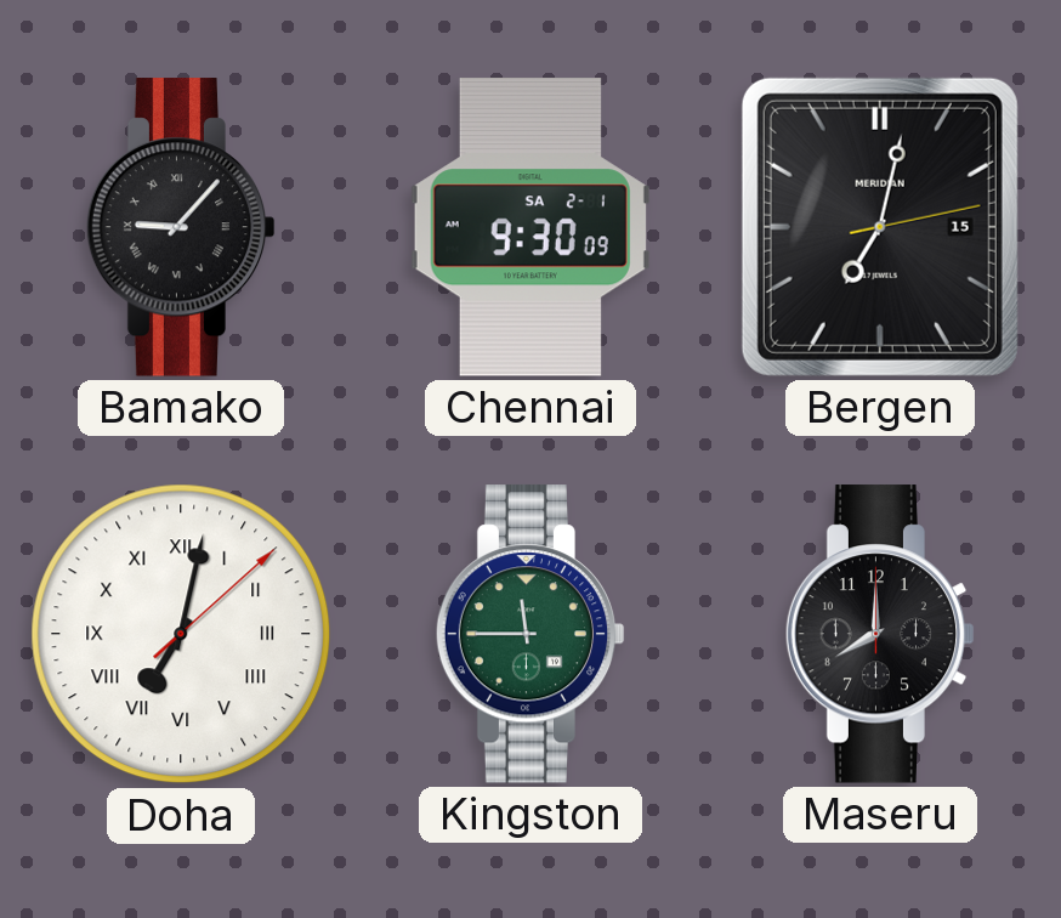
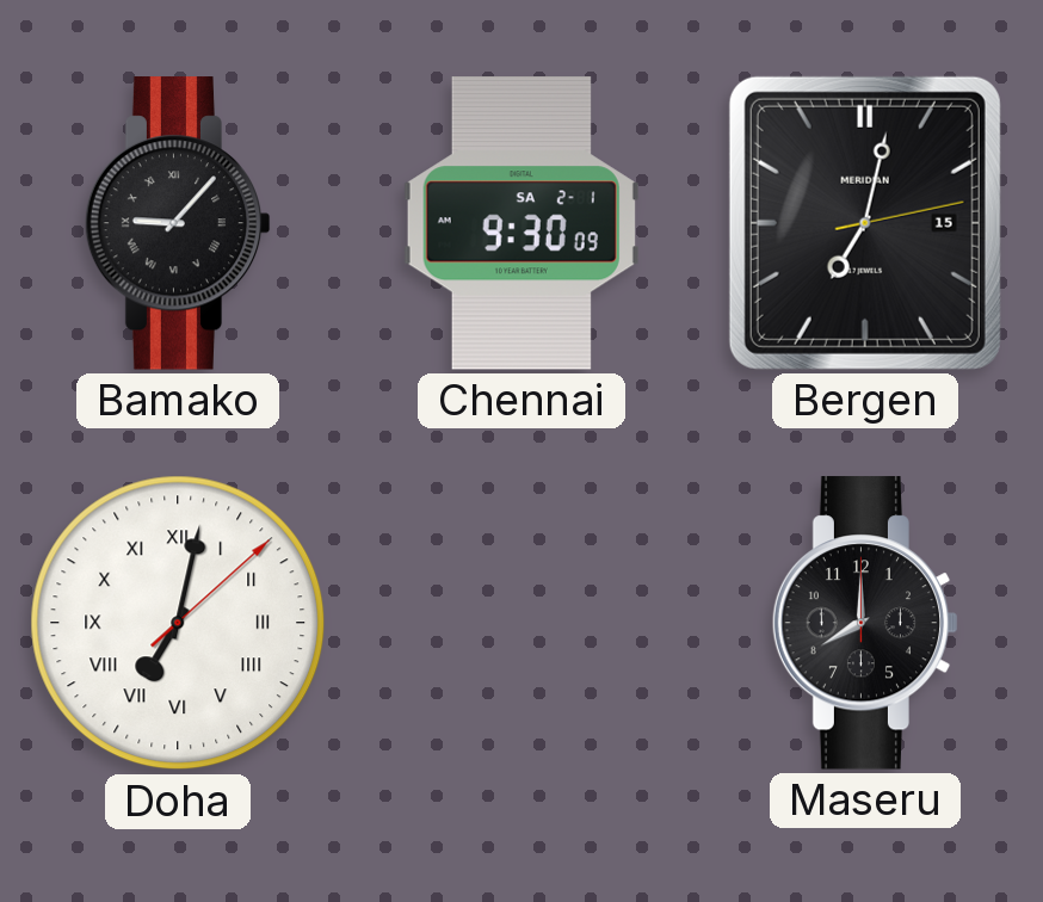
Kingston: 11:45 -> none (530, 634)
